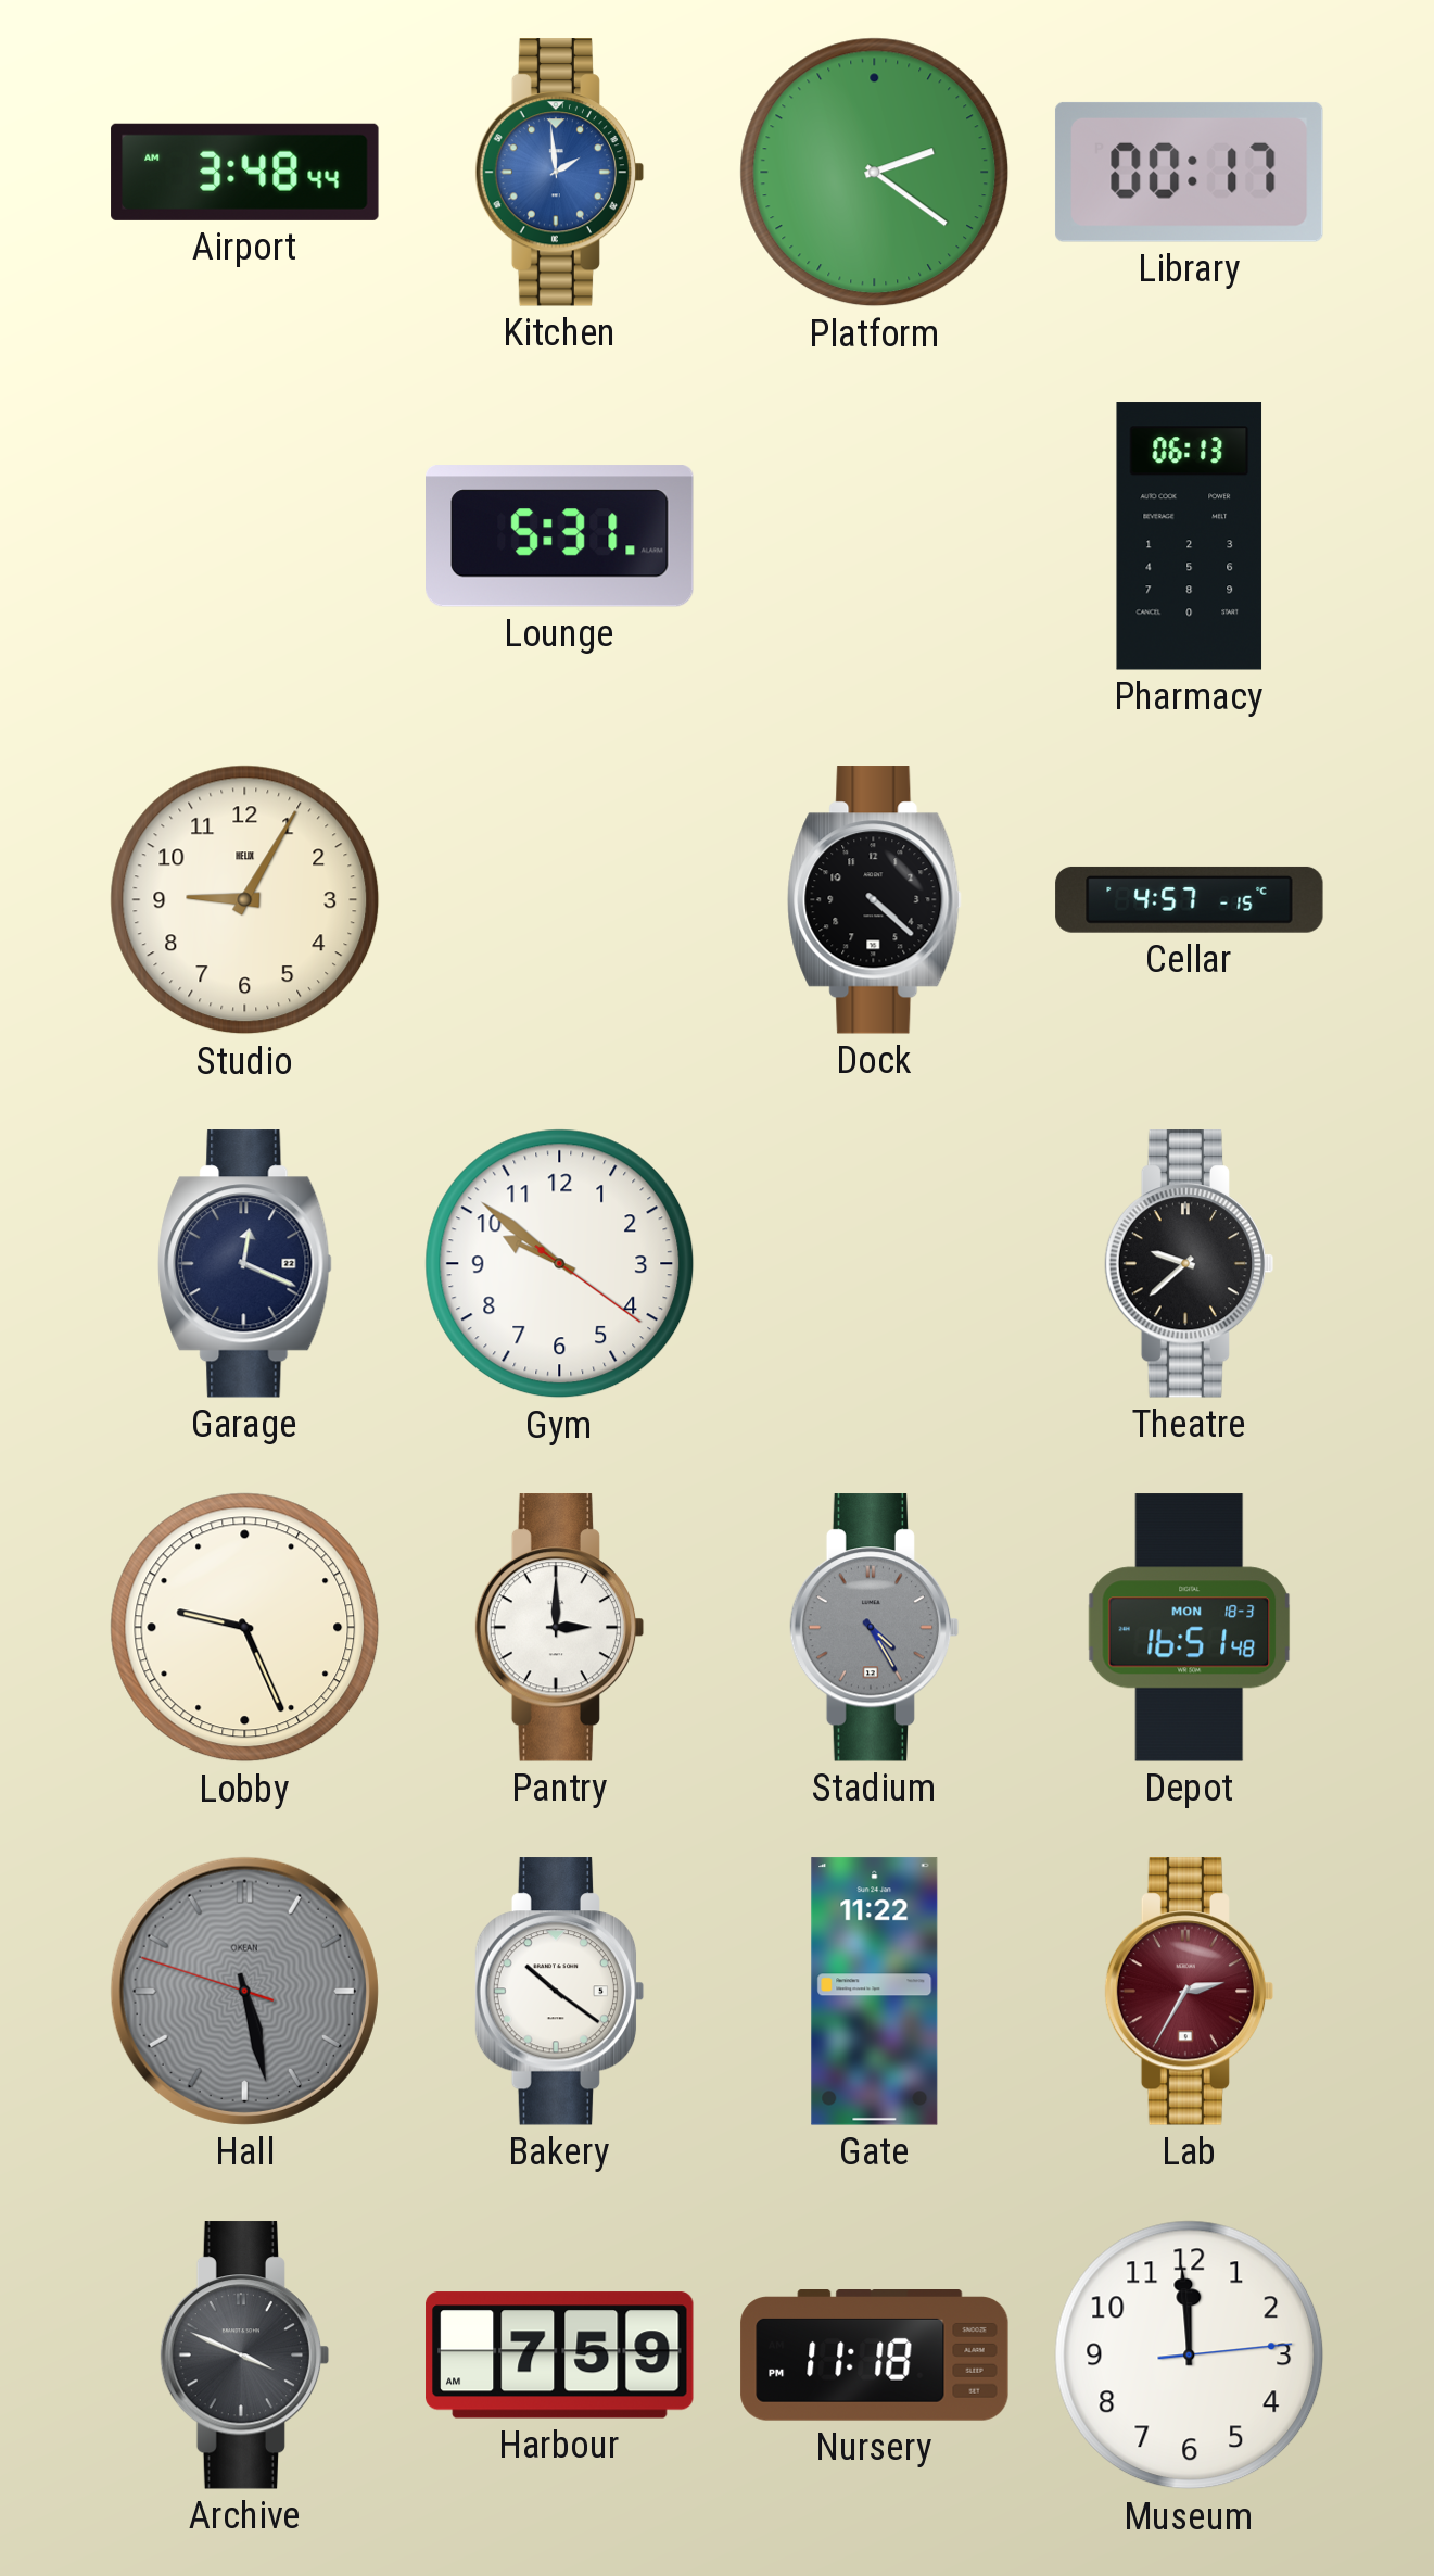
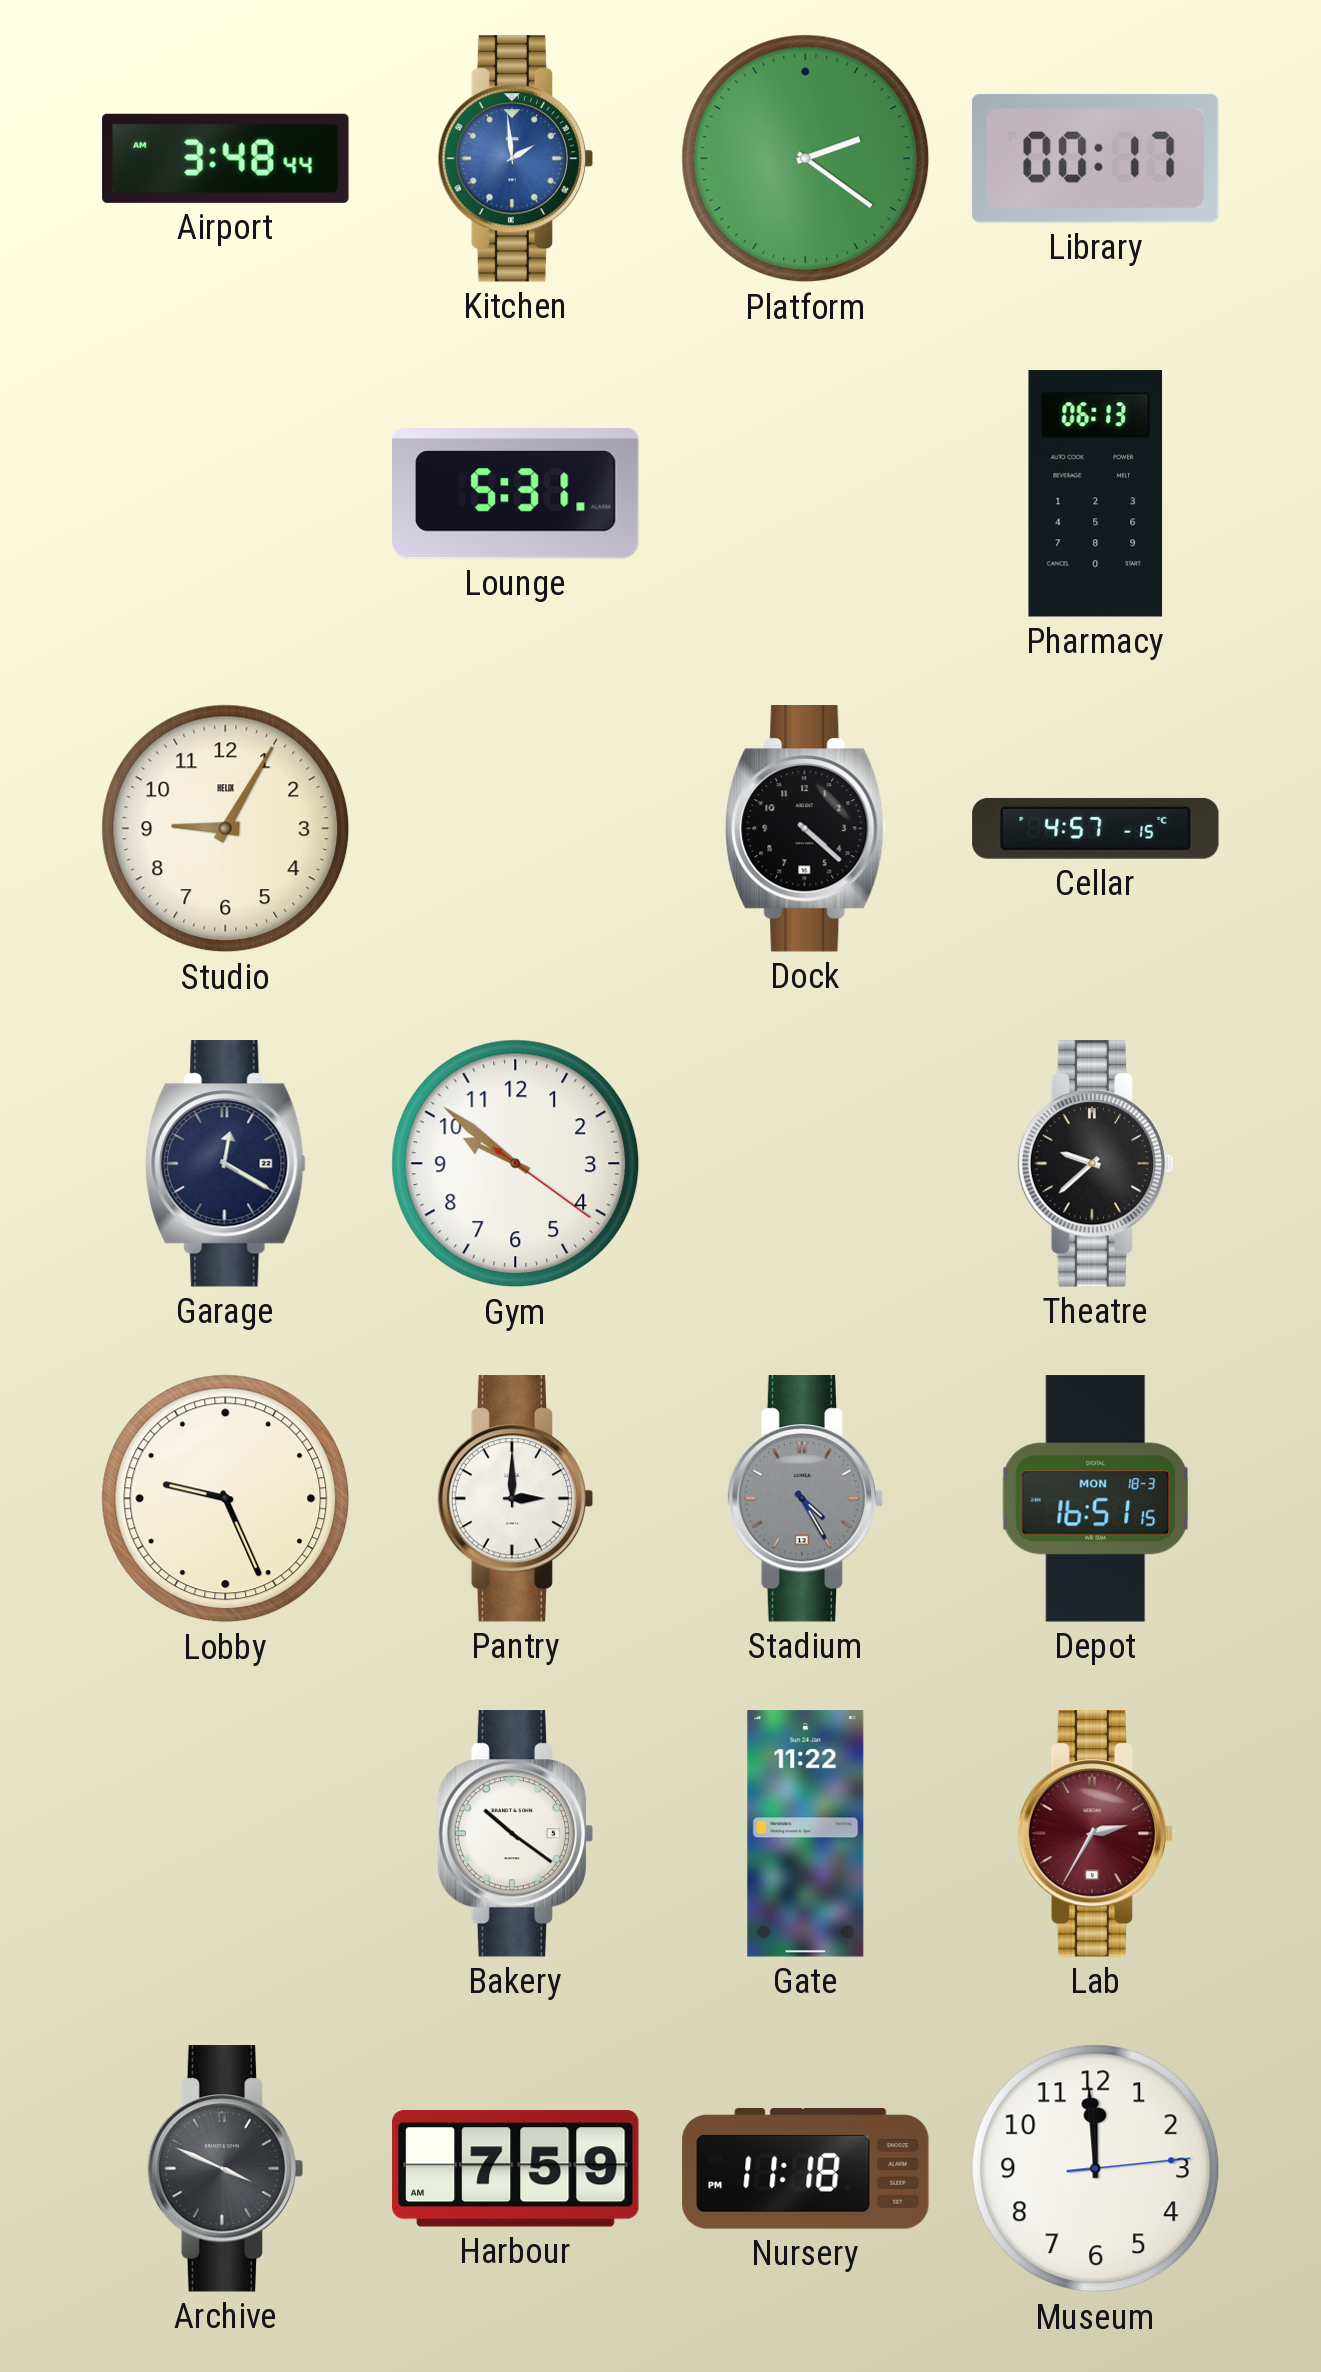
Garage: 12:19 -> 12:20 (226, 1164)
Depot: 16:51:48 -> 16:51:15 (1096, 1499)
Hall: 5:27 -> none (244, 1991)
